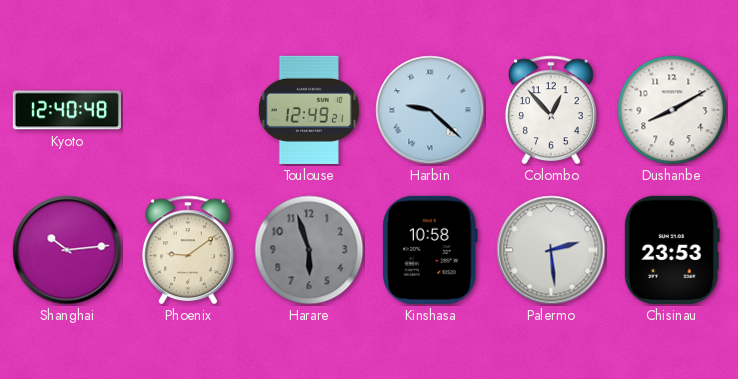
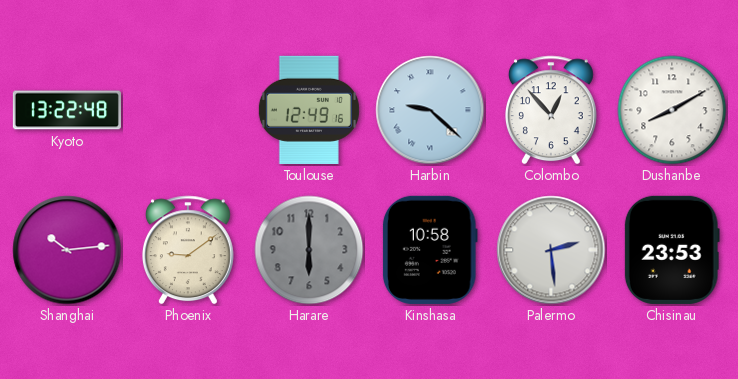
Kyoto: 12:40 -> 13:22 (67, 110)
Toulouse: 12:49:21 -> 12:49:16 (309, 110)
Harare: 5:57 -> 6:00 (309, 250)
